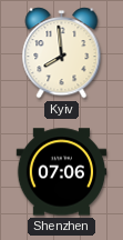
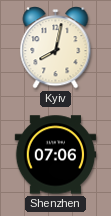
Kyiv: 7:59 -> 8:02 (56, 48)
